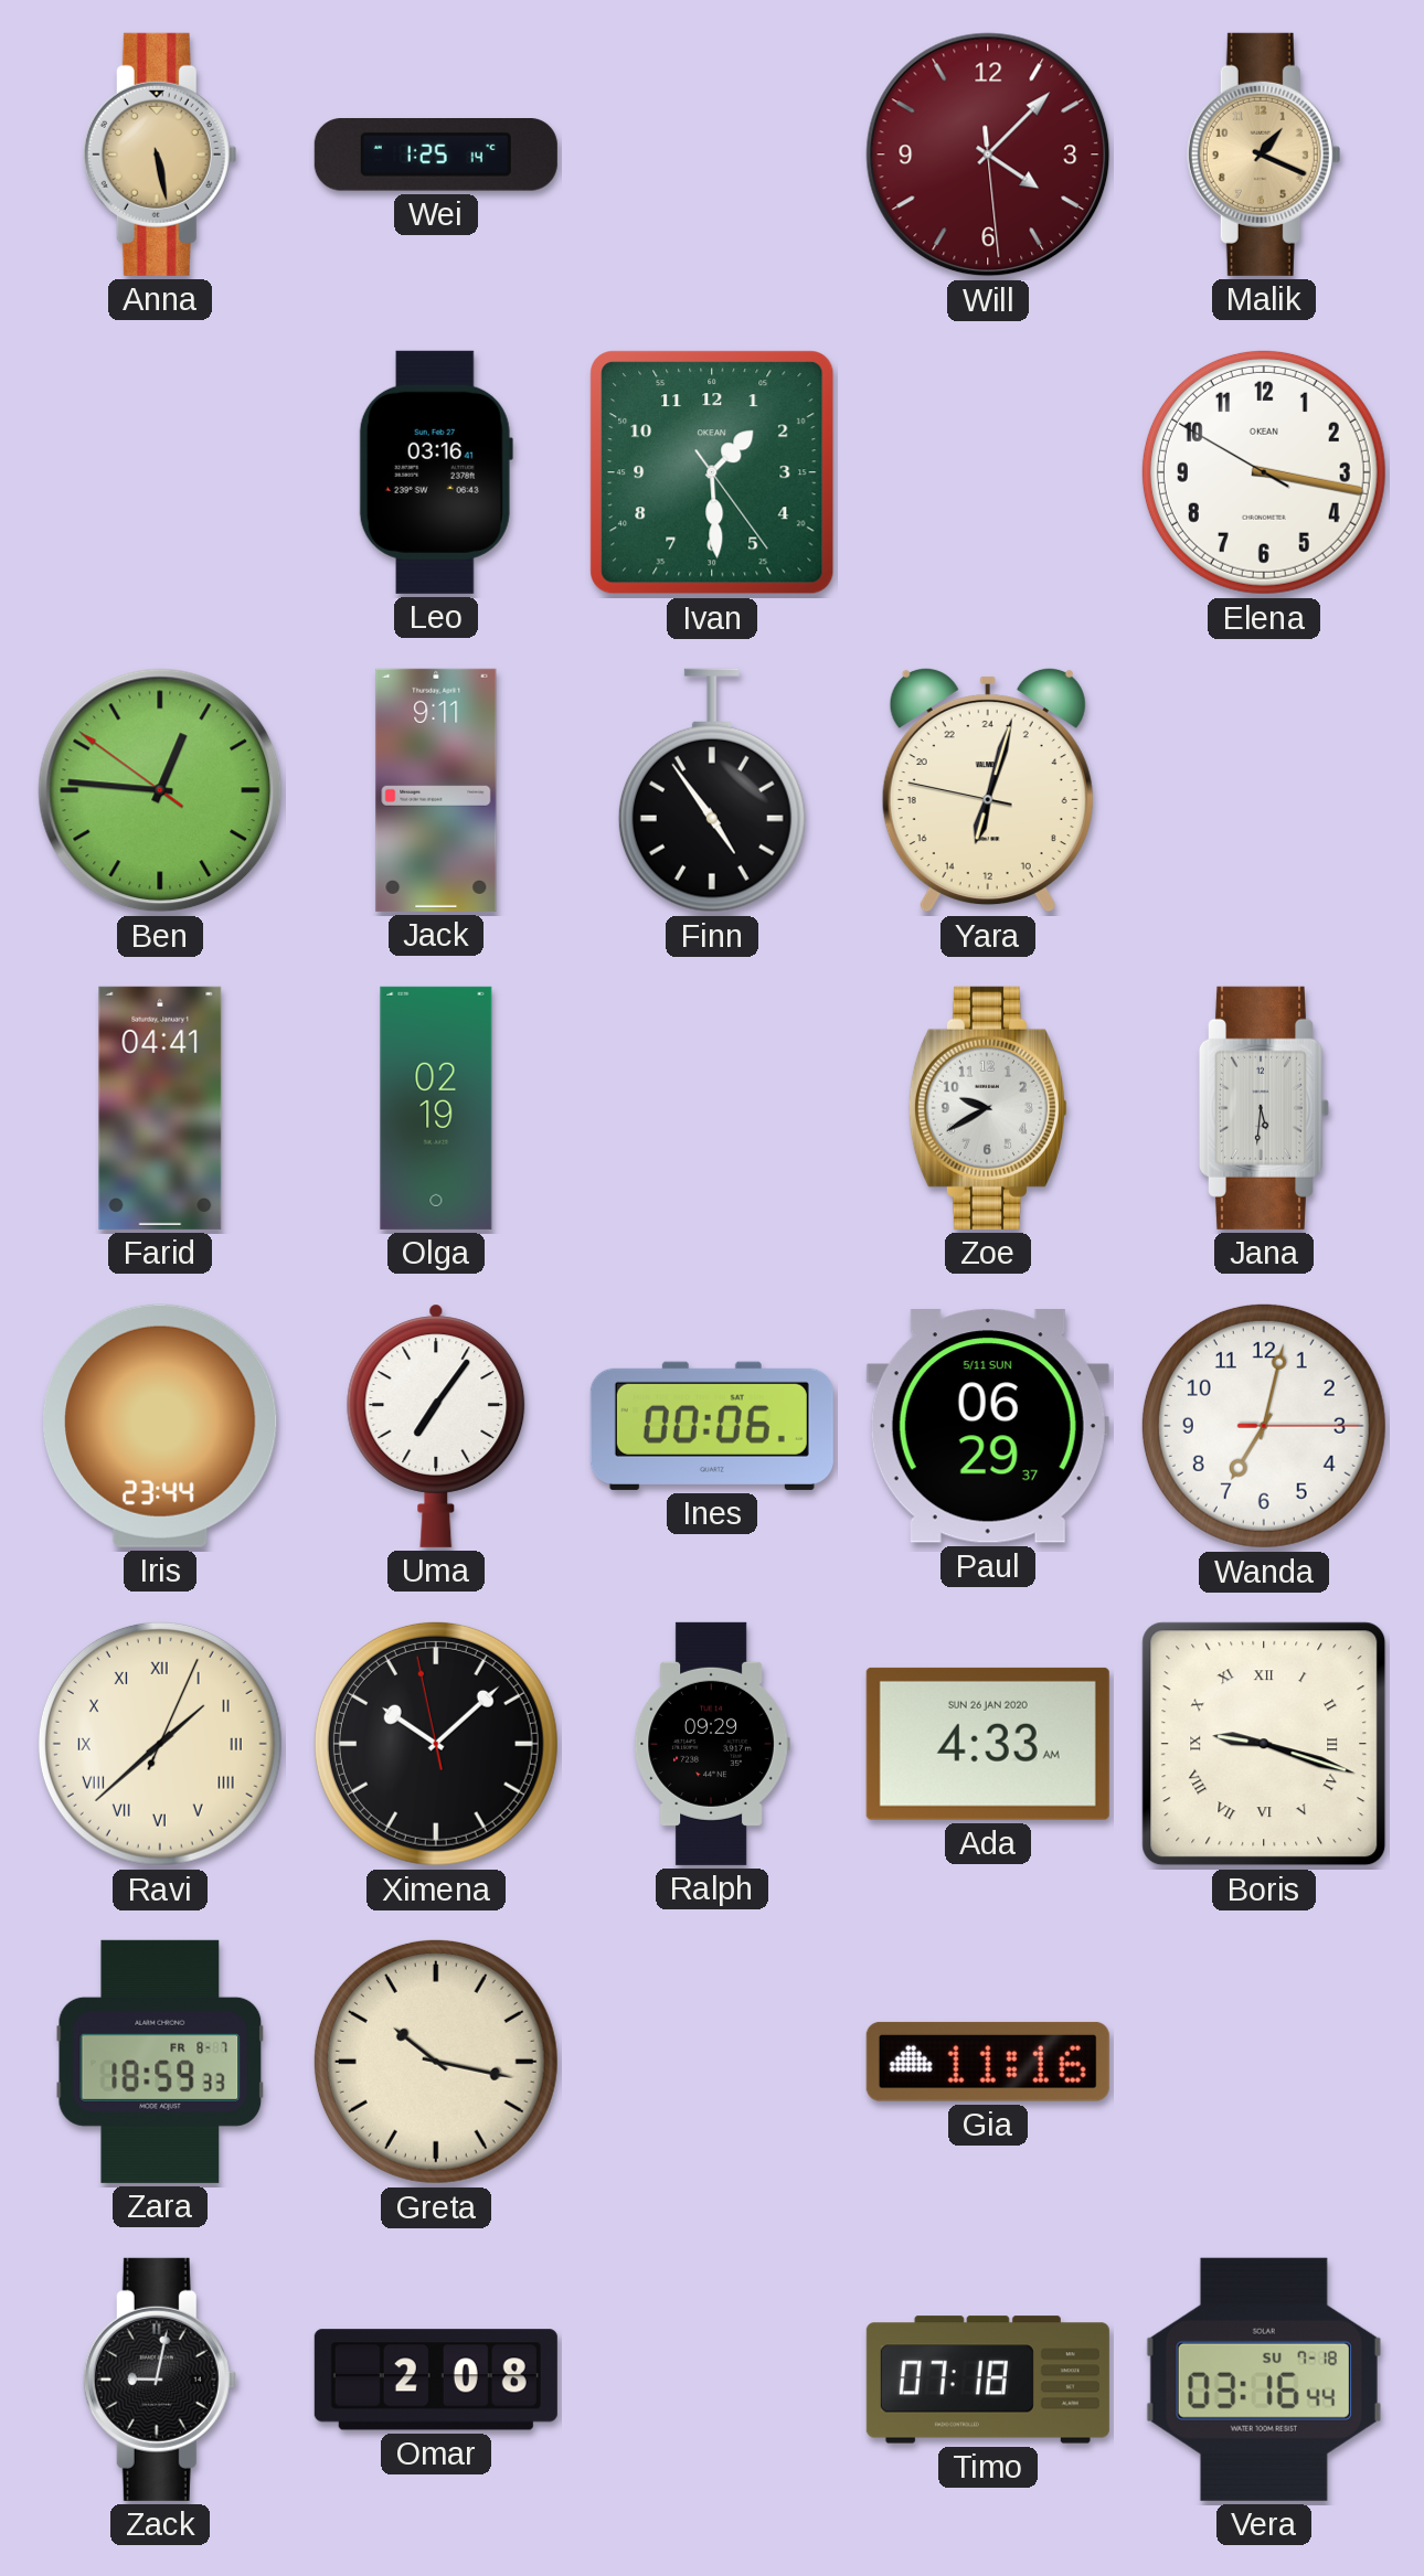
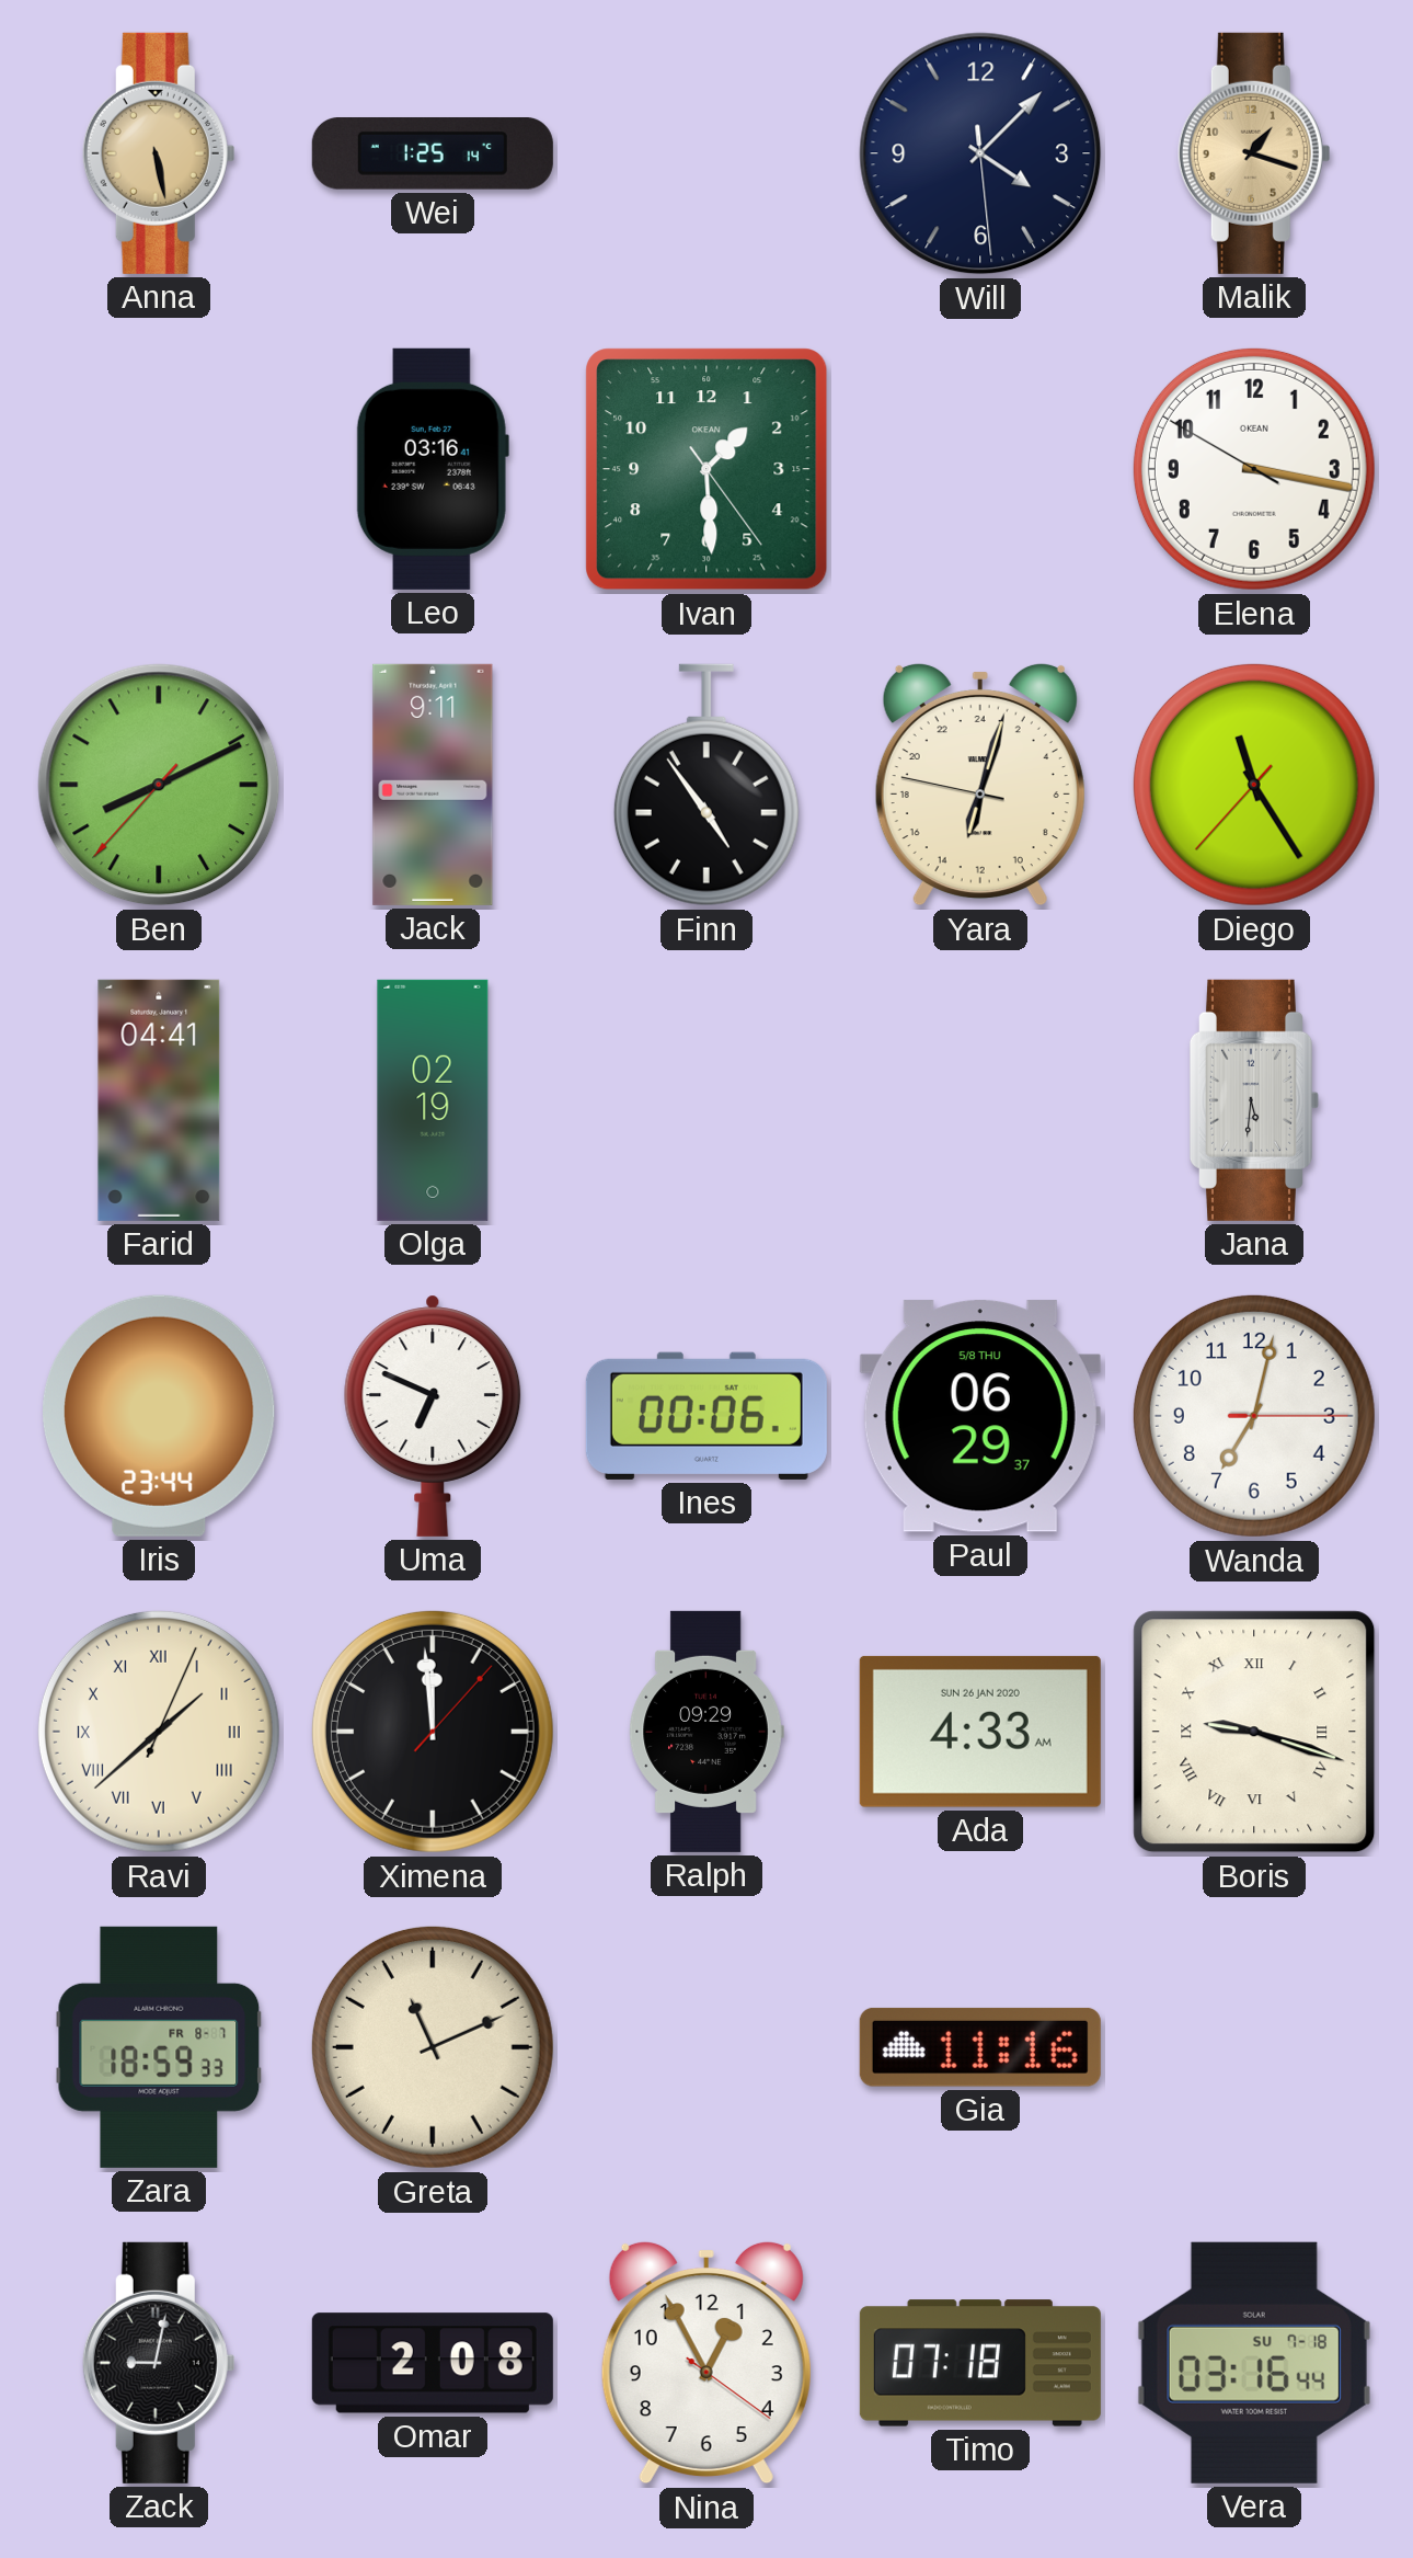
Will dial: burgundy -> navy (980, 153)
Malik: 1:19 -> 1:18 (1254, 153)
Ben: 12:45 -> 8:10 (159, 785)
Diego: none -> 11:24 (1254, 785)
Zoe: 9:40 -> none (988, 1108)
Uma: 7:06 -> 6:49 (433, 1416)
Paul date: 5/11 SUN -> 5/8 THU (980, 1416)
Ximena: 10:07 -> 11:59 (433, 1732)
Greta: 10:17 -> 11:11 (433, 2047)
Nina: none -> 12:55 (706, 2363)
